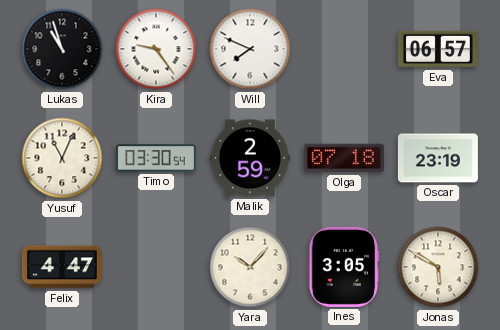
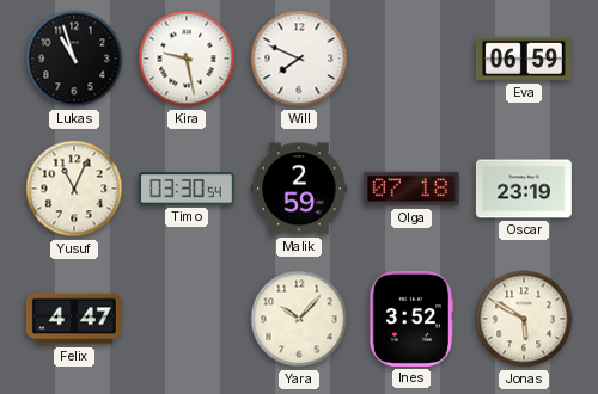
Kira: 9:24 -> 9:28 (187, 59)
Eva: 06:57 -> 06:59 (524, 59)
Ines: 3:05 -> 3:52 (411, 319)
